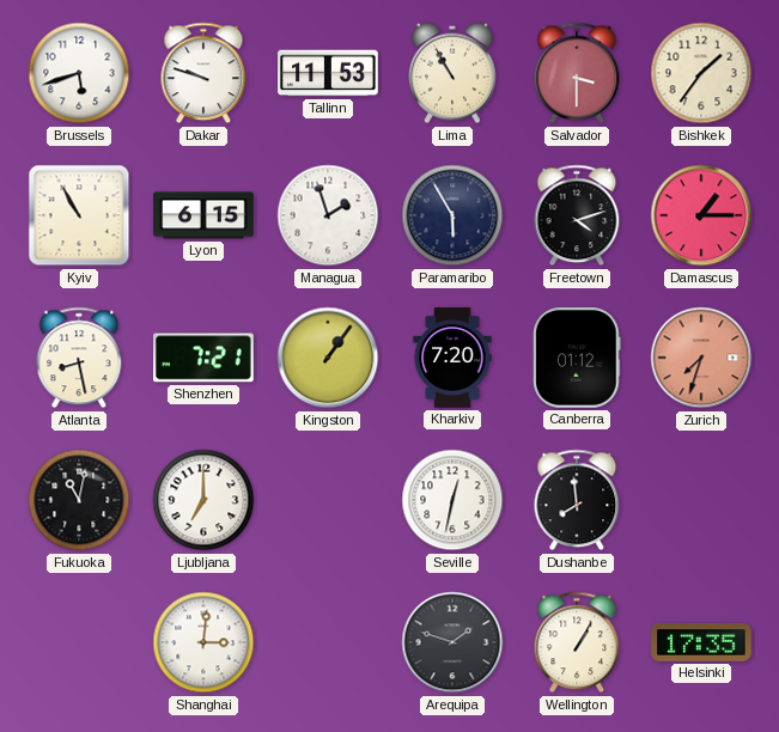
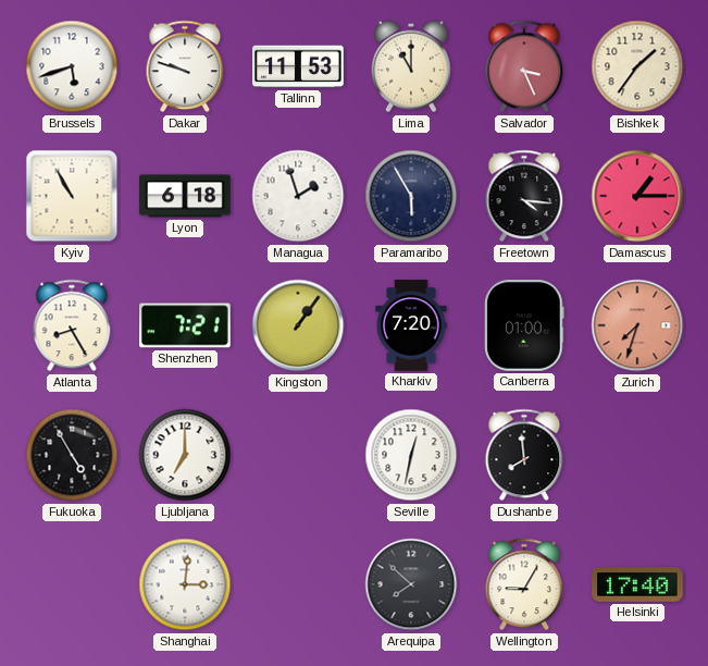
Lima: 10:55 -> 11:00 (412, 66)
Salvador: 3:30 -> 3:26 (524, 66)
Lyon: 6:15 -> 6:18 (185, 196)
Freetown: 4:12 -> 4:16 (524, 196)
Atlanta: 8:28 -> 8:25 (72, 325)
Canberra: 01:12 -> 01:00 (524, 325)
Fukuoka: 11:02 -> 4:55 (72, 455)
Arequipa: 1:48 -> 7:52 (411, 584)
Wellington: 1:05 -> 9:05 (524, 584)
Helsinki: 17:35 -> 17:40 (637, 585)
